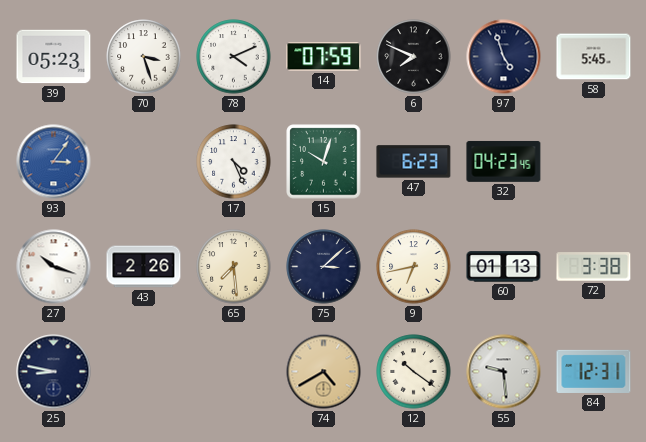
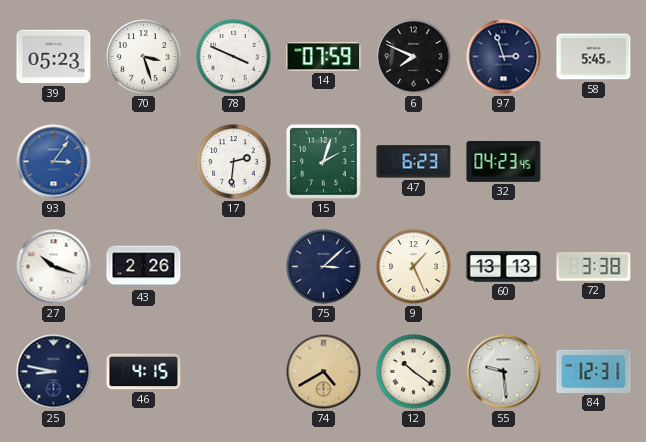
78: 4:11 -> 3:49 (234, 57)
97: 4:57 -> 2:57 (504, 57)
17: 4:26 -> 2:31 (234, 162)
15: 10:03 -> 2:03 (324, 162)
65: 7:29 -> none (234, 267)
9: 6:43 -> 1:26 (414, 267)
60: 01:13 -> 13:13 (504, 267)
46: none -> 4:15 (144, 372)
